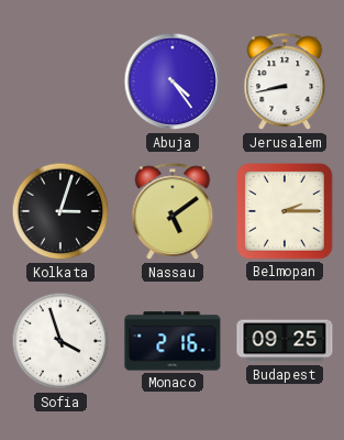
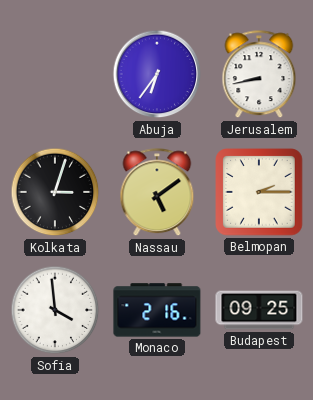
Abuja: 4:24 -> 6:36 (157, 74)
Sofia: 3:57 -> 3:59 (55, 310)
